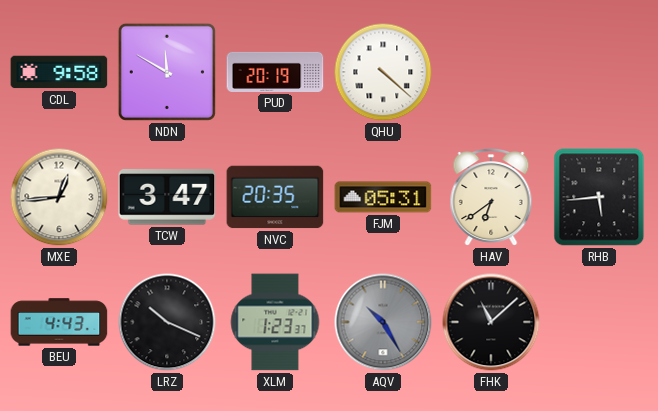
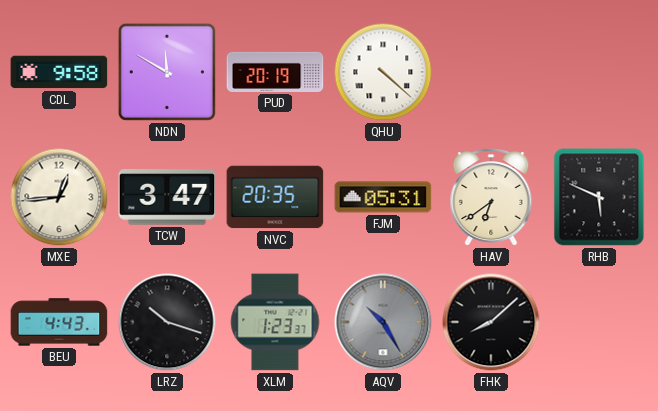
RHB: 5:44 -> 5:49 (599, 197)
LRZ: 10:19 -> 10:18 (167, 322)
FHK: 11:08 -> 8:08 (491, 322)
